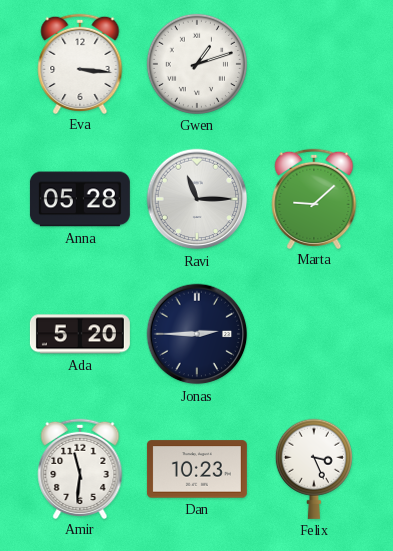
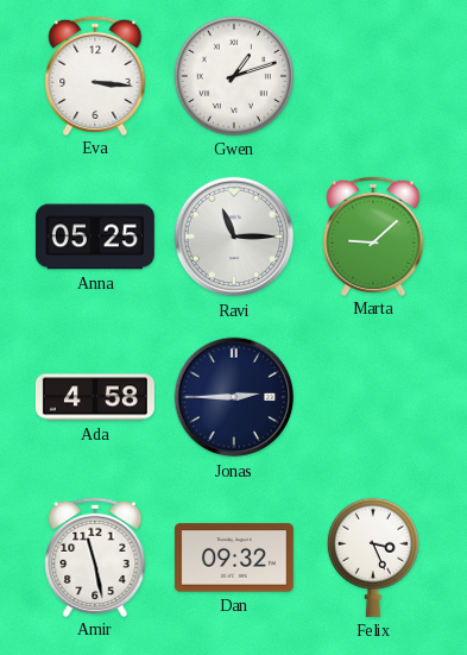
Anna: 05:28 -> 05:25 (95, 237)
Ada: 5:20 -> 4:58 (95, 397)
Amir: 11:31 -> 11:28 (95, 556)
Dan: 10:23 -> 09:32 (234, 558)
